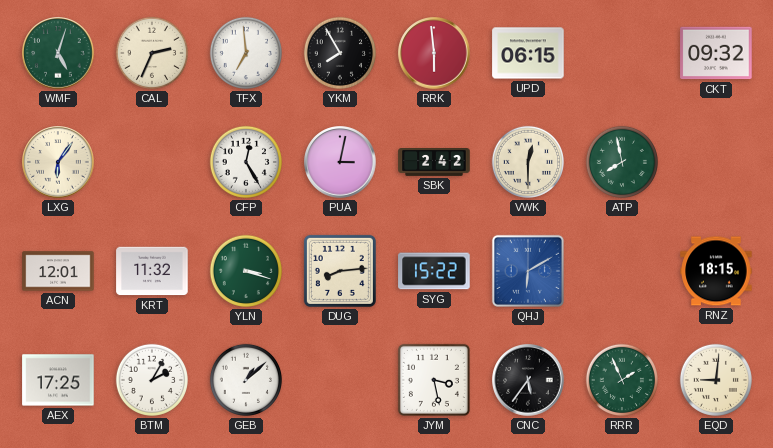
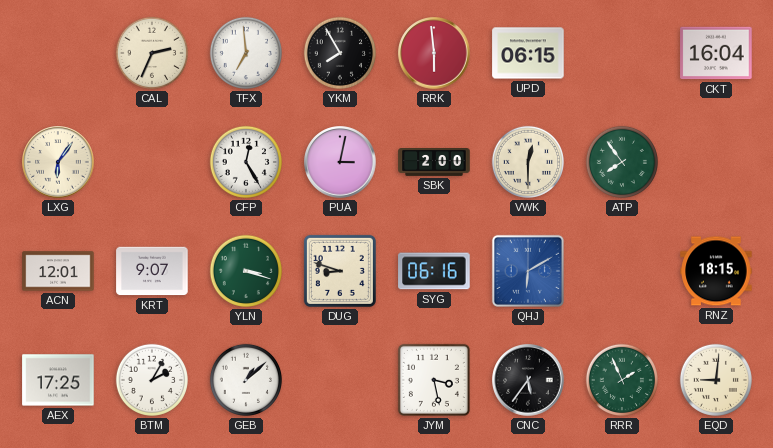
WMF: 5:03 -> none (58, 53)
CKT: 09:32 -> 16:04 (716, 53)
SBK: 2:42 -> 2:00 (434, 162)
ATP: 7:58 -> 7:54 (622, 162)
KRT: 11:32 -> 9:07 (152, 271)
DUG: 8:14 -> 8:48 (340, 271)
SYG: 15:22 -> 06:16 (434, 271)
